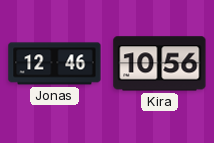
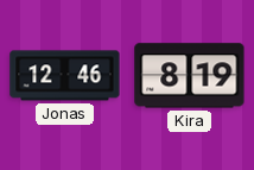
Kira: 10:56 -> 8:19 (190, 76)
